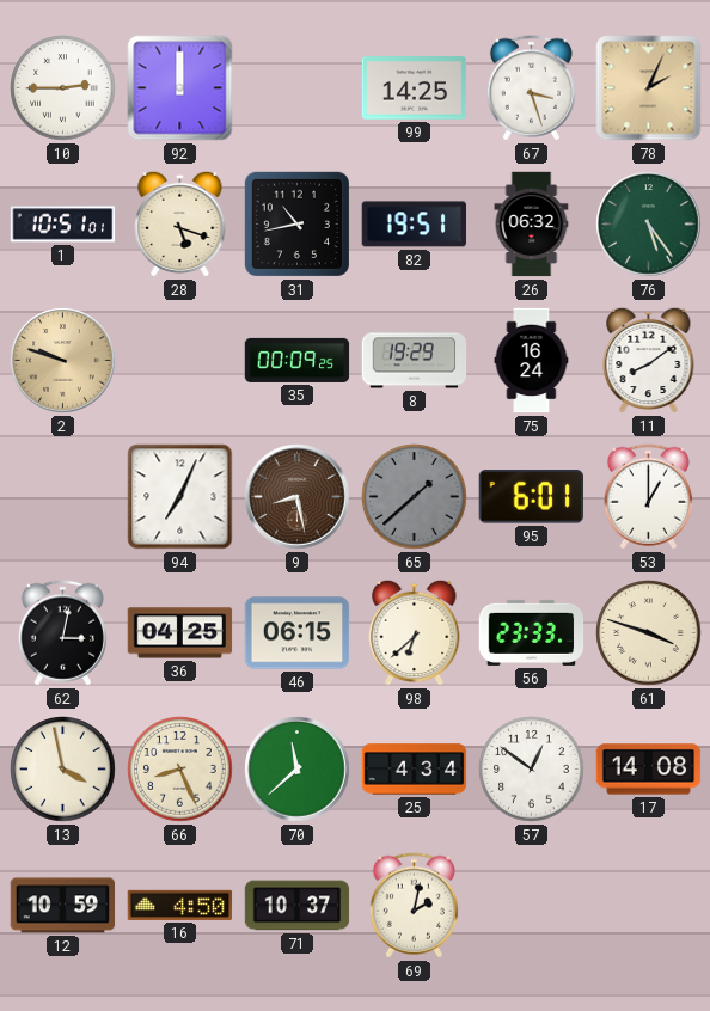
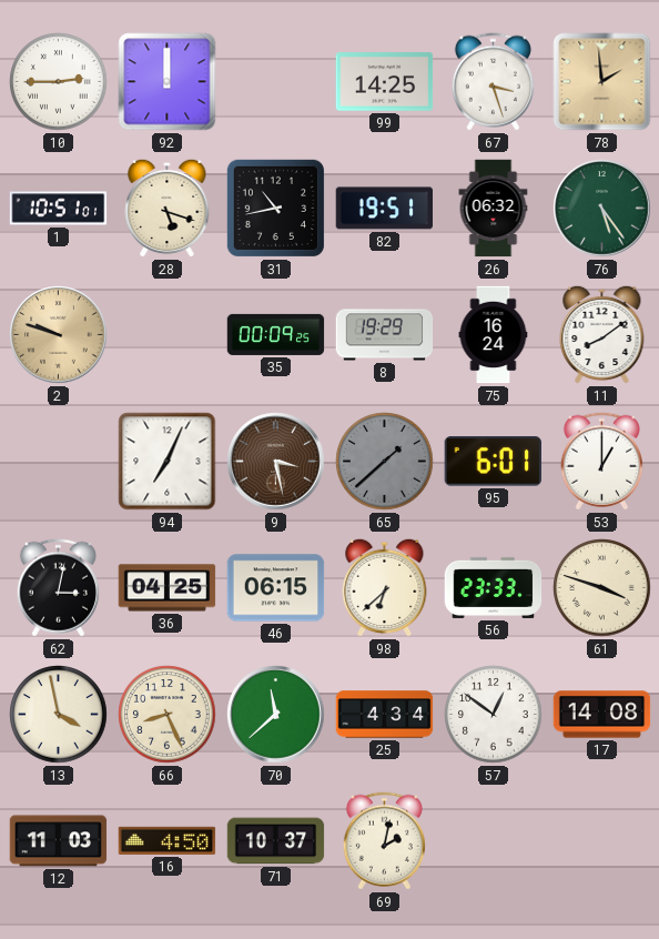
78: 2:04 -> 1:59 (602, 82)
9: 8:28 -> 3:28 (276, 462)
12: 10:59 -> 11:03 (59, 841)
